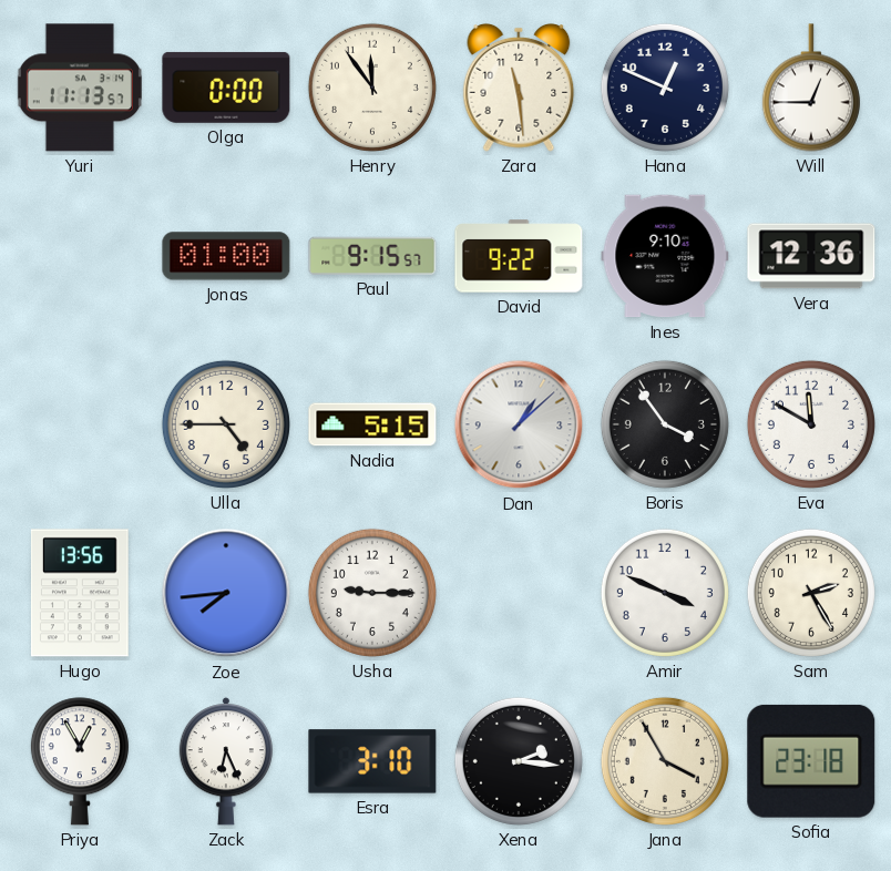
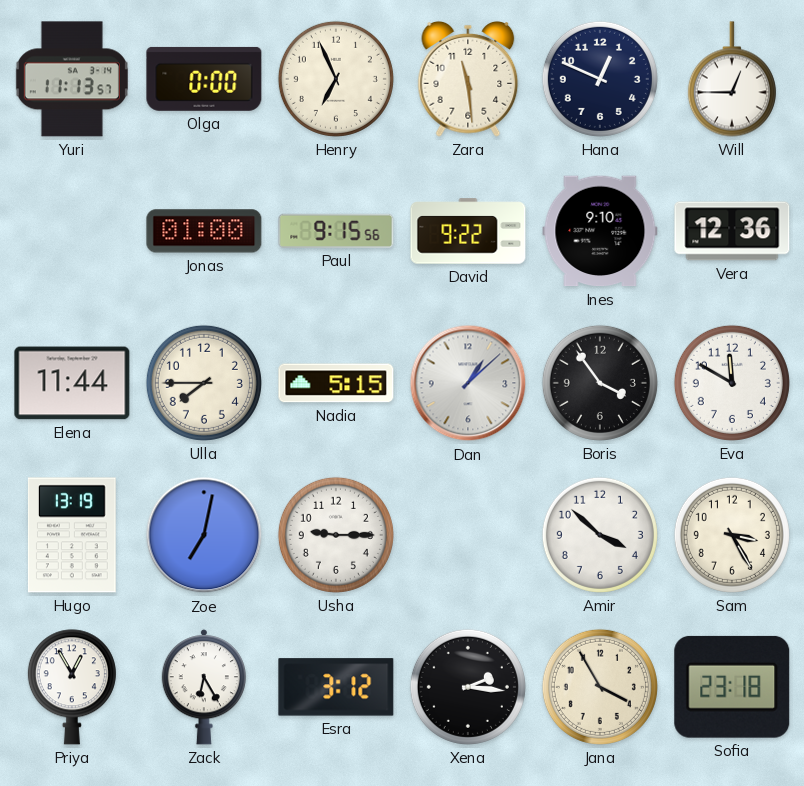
Henry: 11:54 -> 6:56 (336, 79)
Paul: 9:15:57 -> 9:15:56 (336, 231)
Elena: none -> 11:44 (72, 383)
Ulla: 4:45 -> 7:45 (204, 383)
Hugo: 13:56 -> 13:19 (72, 535)
Zoe: 7:44 -> 7:02 (204, 535)
Amir: 3:49 -> 3:52 (600, 535)
Sam: 2:25 -> 3:25 (732, 535)
Zack: 6:26 -> 6:25 (203, 687)
Esra: 3:10 -> 3:12 (336, 687)
